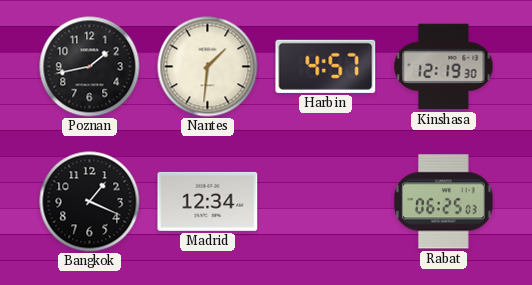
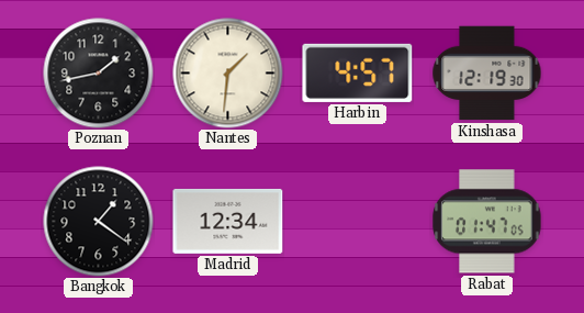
Bangkok: 1:19 -> 1:21 (99, 222)
Rabat: 06:25 -> 01:47 (487, 222)
